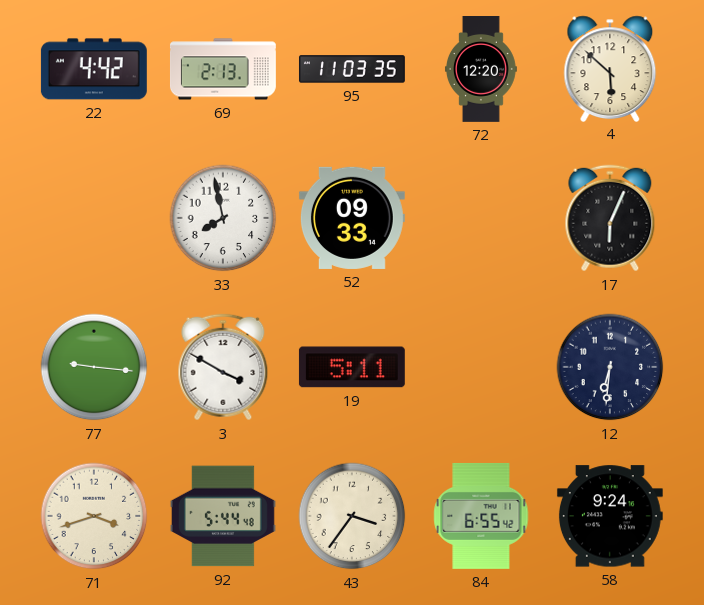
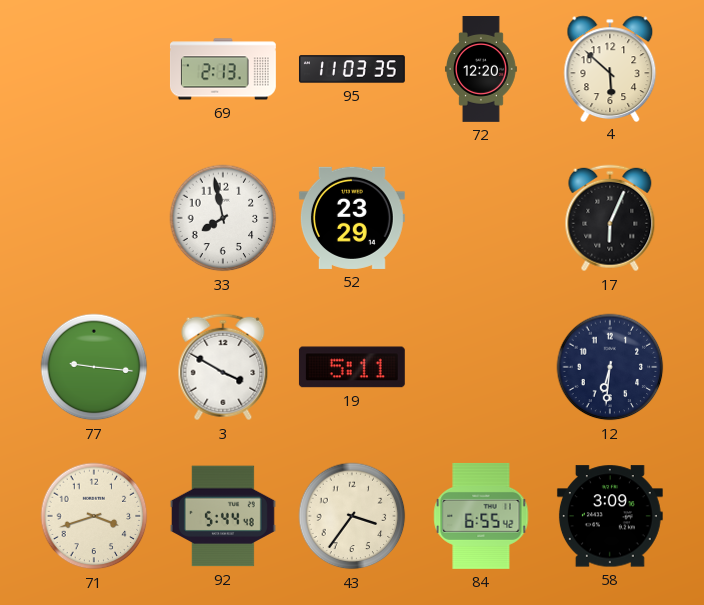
22: 4:42 -> none (94, 69)
52: 09:33 -> 23:29 (352, 218)
58: 9:24 -> 3:09 (610, 516)
